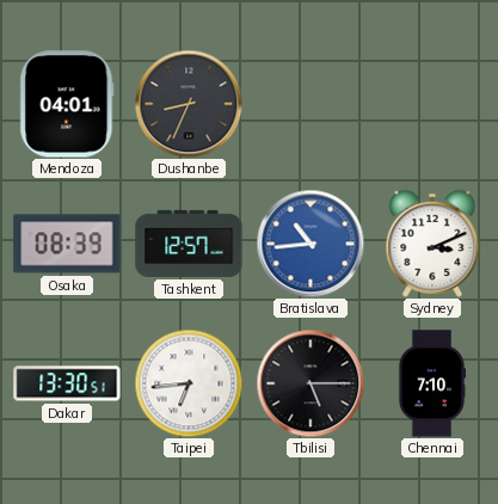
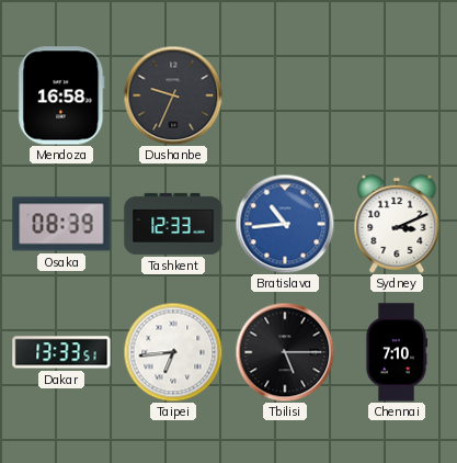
Mendoza: 04:01 -> 16:58 (61, 95)
Dushanbe: 8:34 -> 9:34 (173, 95)
Tashkent: 12:57 -> 12:33 (173, 224)
Dakar: 13:30 -> 13:33 (61, 352)
